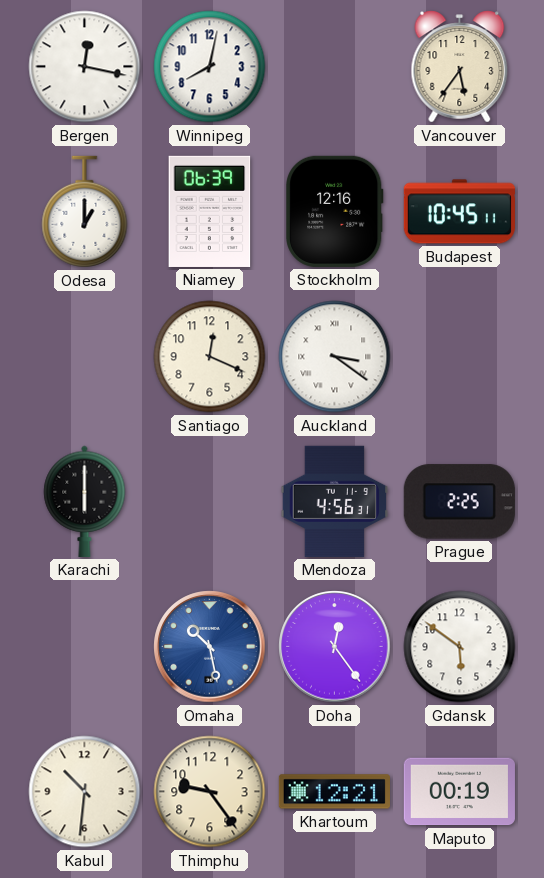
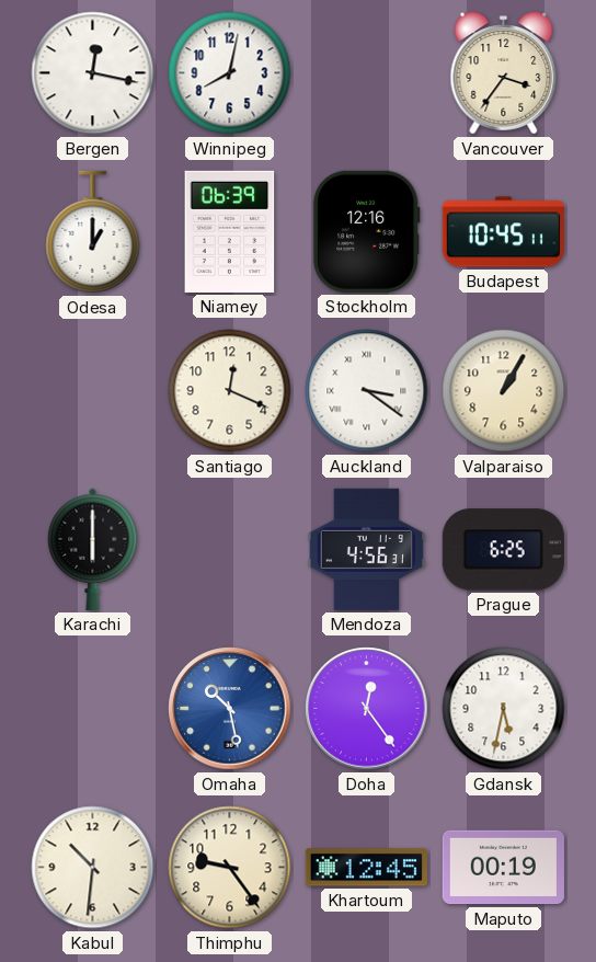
Vancouver: 5:36 -> 3:36 (504, 73)
Valparaiso: none -> 1:05 (504, 391)
Prague: 2:25 -> 6:25 (503, 550)
Gdansk: 5:51 -> 5:32 (504, 709)
Khartoum: 12:21 -> 12:45 (366, 868)
